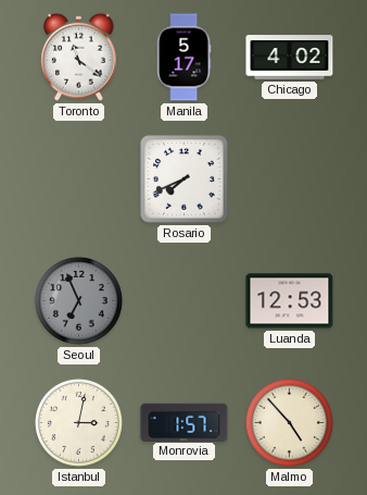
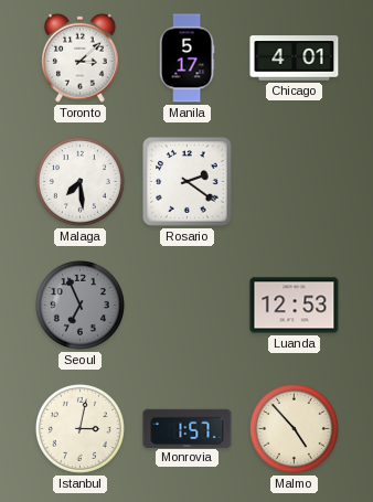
Toronto: 11:21 -> 3:08 (81, 57)
Chicago: 4:02 -> 4:01 (295, 58)
Malaga: none -> 7:29 (79, 181)
Rosario: 7:41 -> 2:21 (188, 182)
